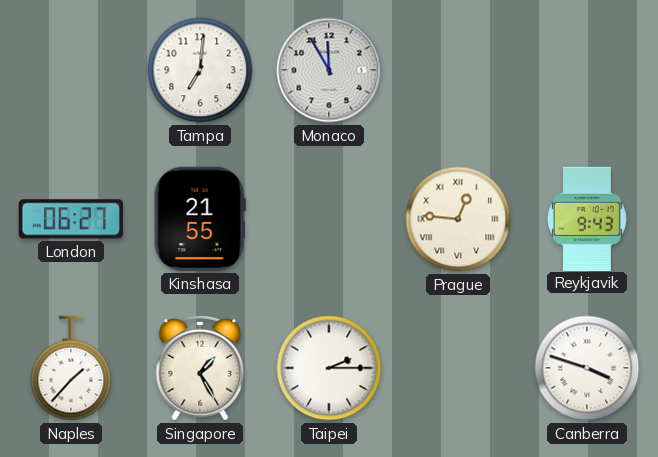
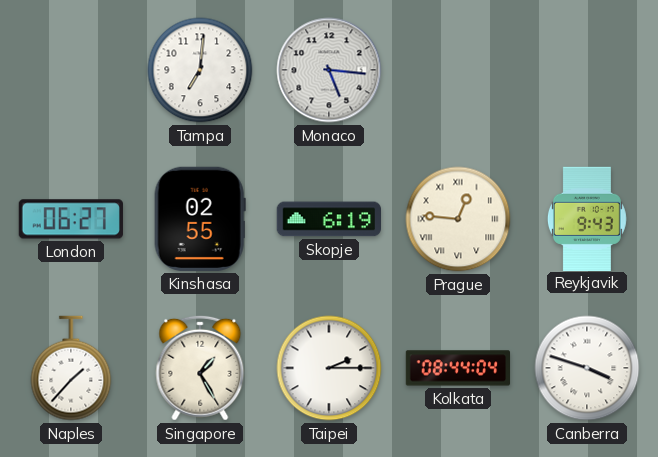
Monaco: 11:55 -> 5:16 (329, 70)
Kinshasa: 21:55 -> 02:55 (200, 219)
Skopje: none -> 6:19 (328, 219)
Kolkata: none -> 08:44 (458, 368)
